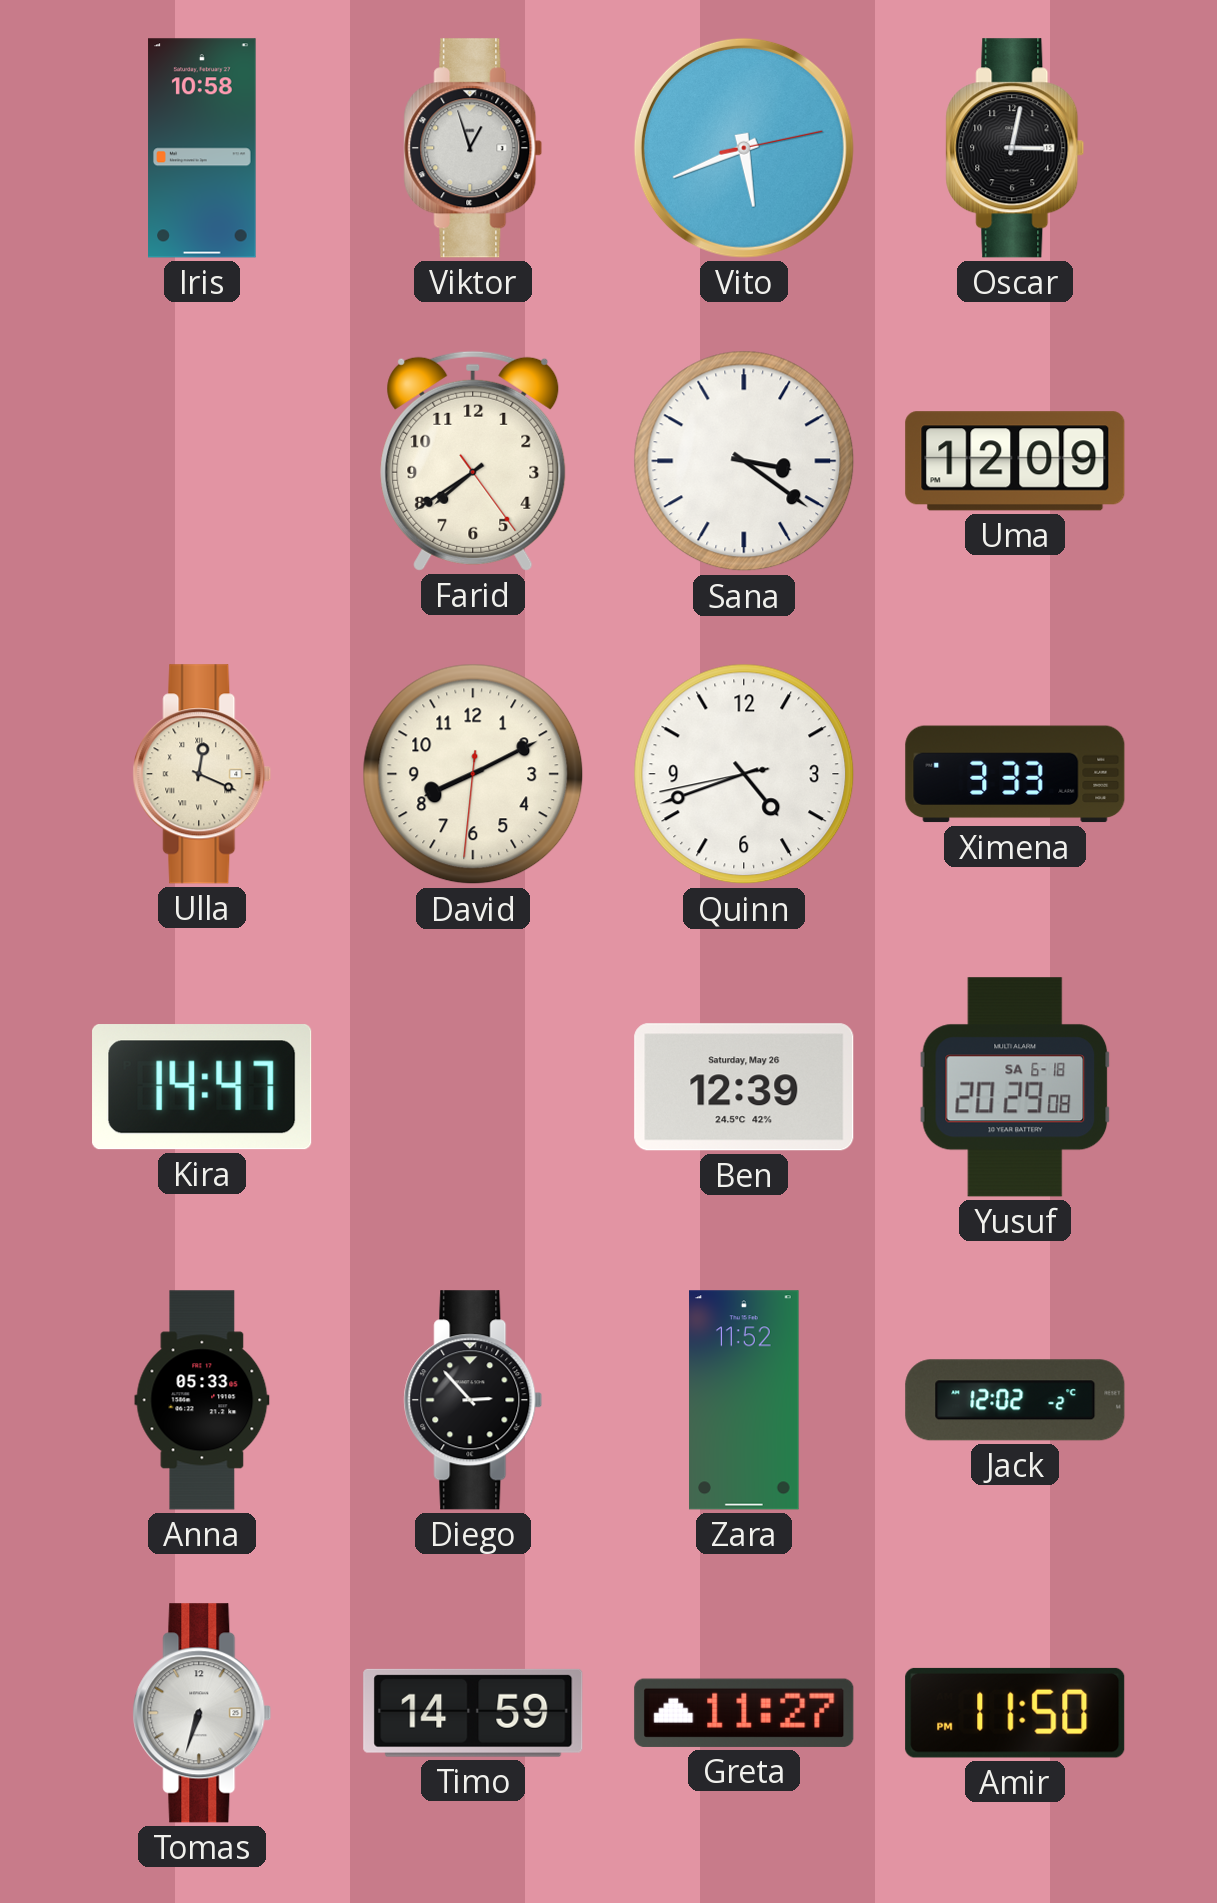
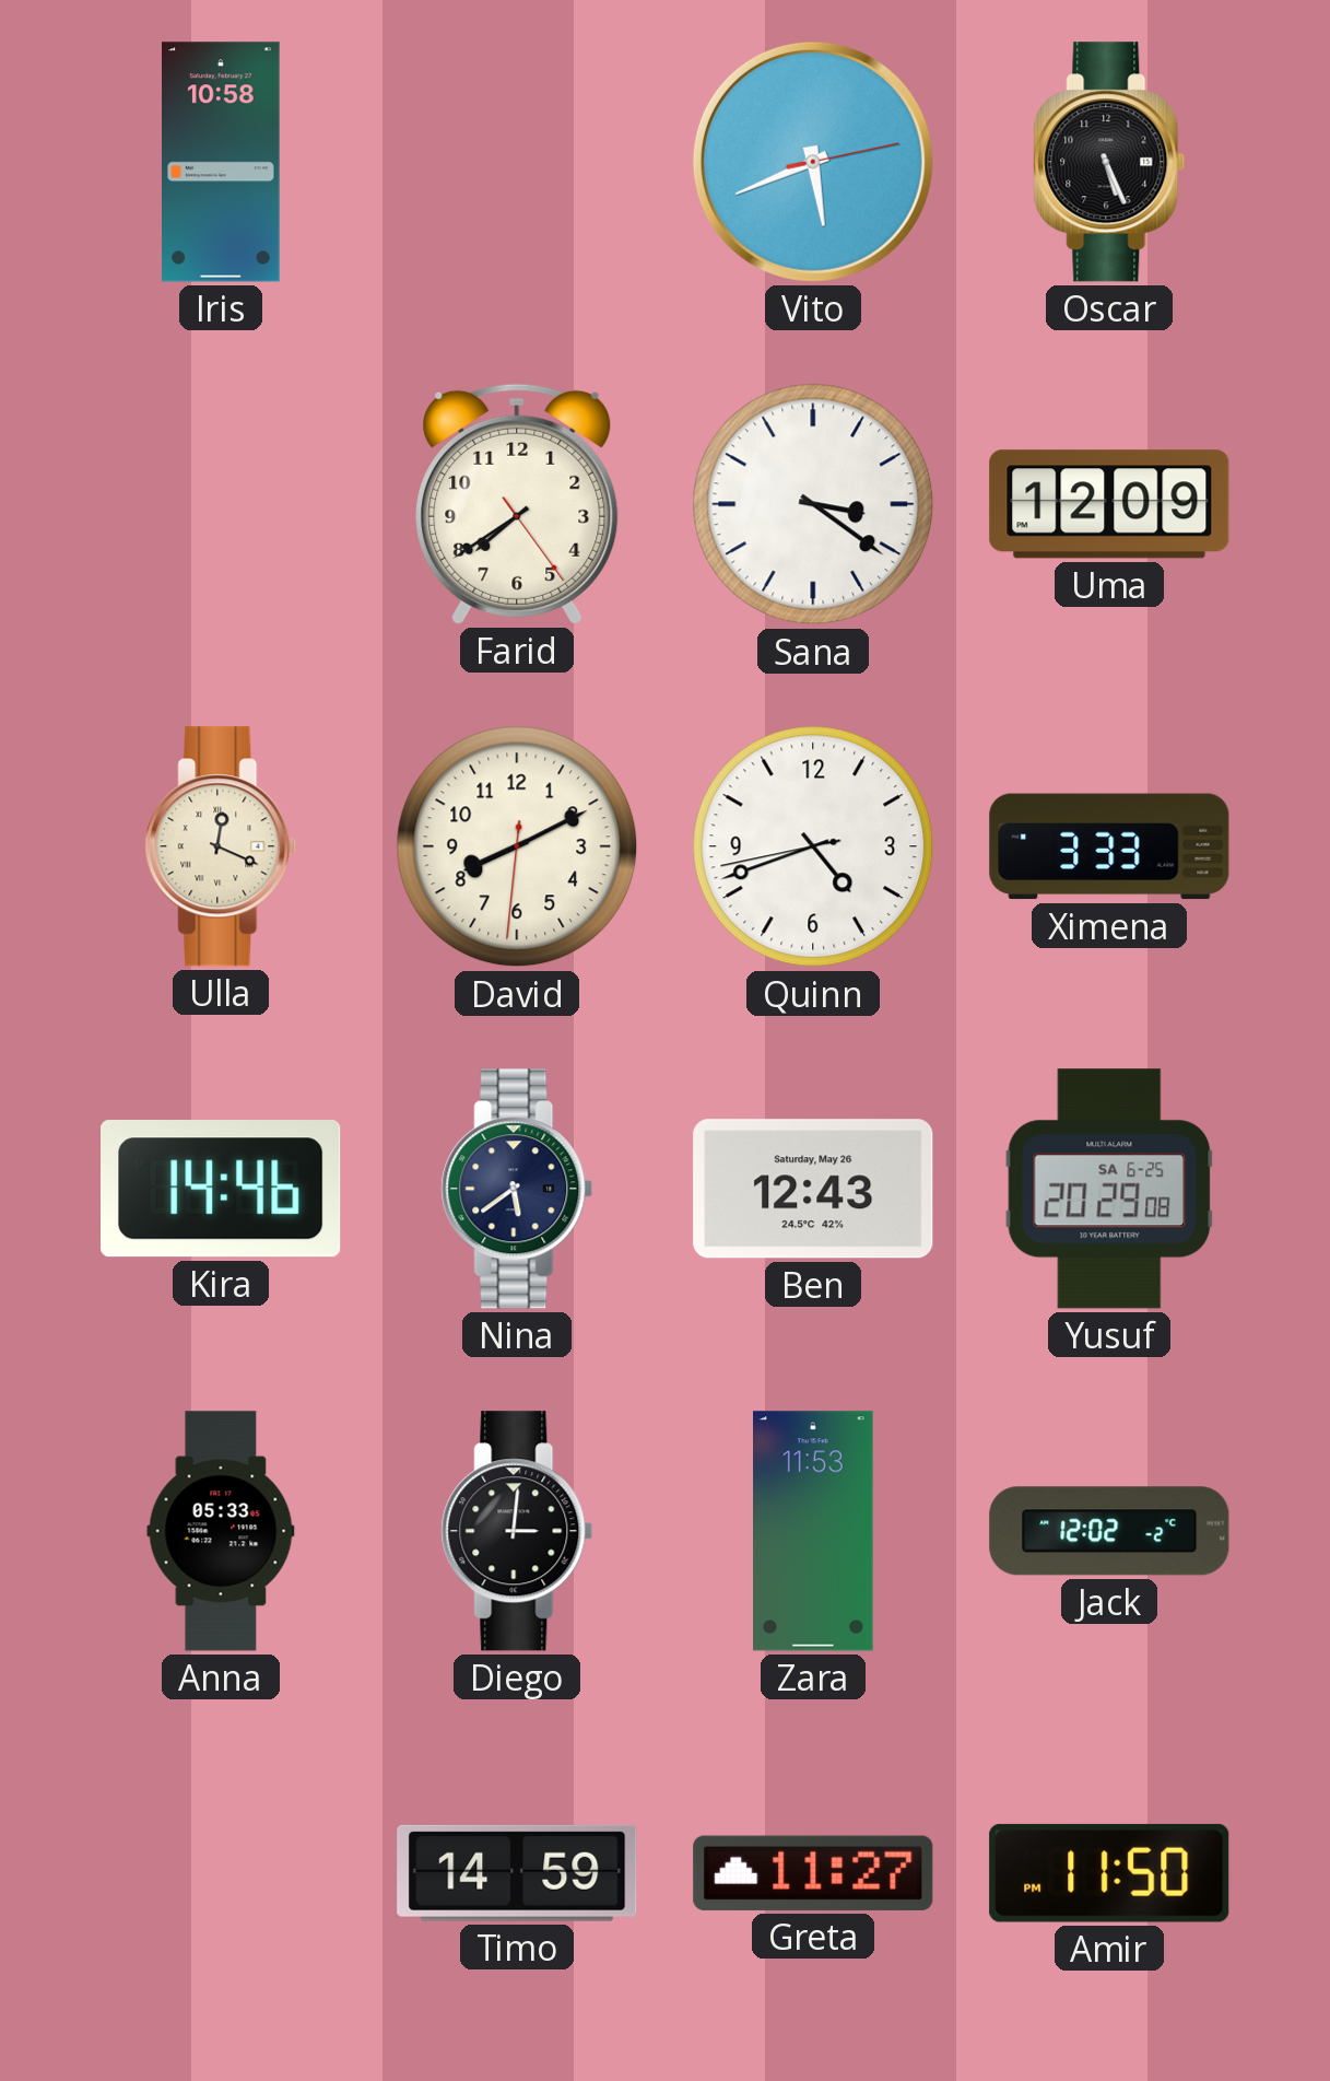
Viktor: 12:57 -> none (473, 148)
Oscar: 3:02 -> 5:26 (1109, 162)
Kira: 14:47 -> 14:46 (221, 1189)
Nina: none -> 5:39 (517, 1189)
Ben: 12:39 -> 12:43 (813, 1189)
Yusuf date: SA 6-18 -> SA 6-25 (1109, 1189)
Diego: 2:53 -> 3:01 (517, 1531)
Zara: 11:52 -> 11:53 (813, 1531)
Tomas: 6:33 -> none (202, 1713)
